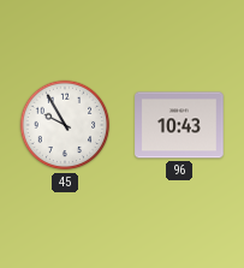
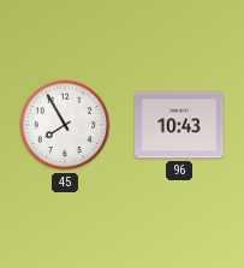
45: 9:55 -> 7:55 (65, 125)
